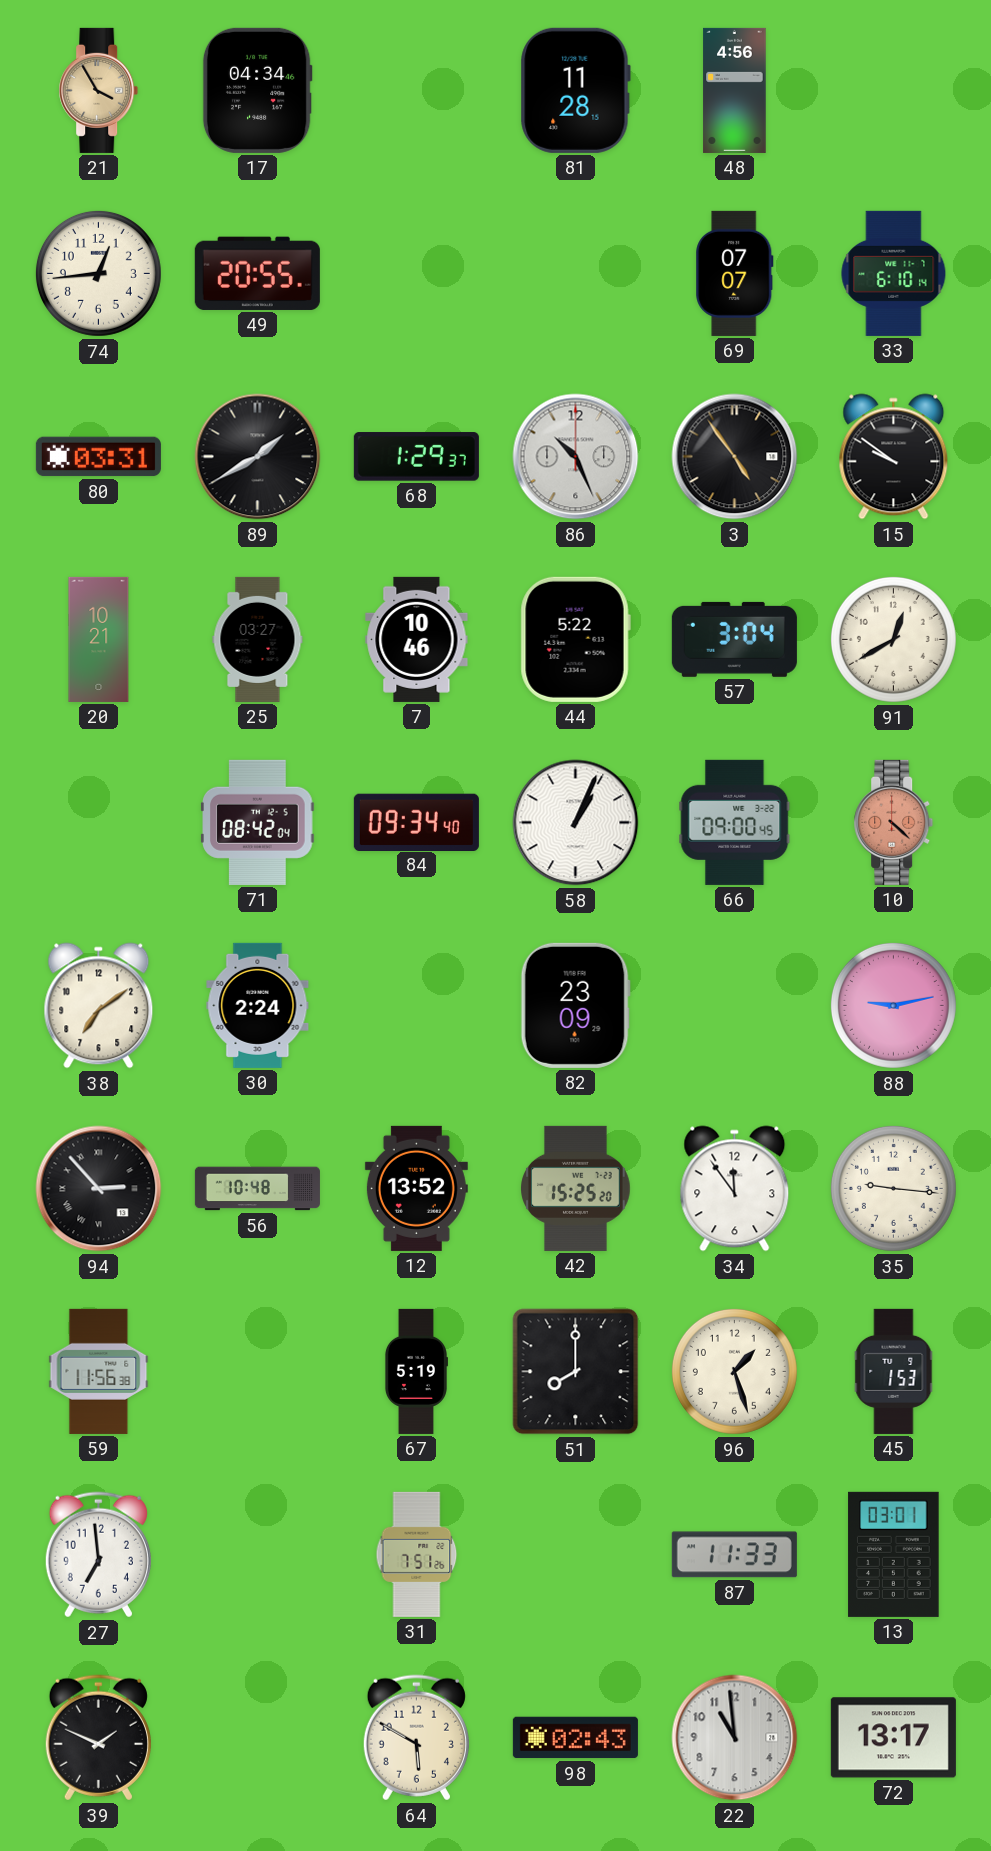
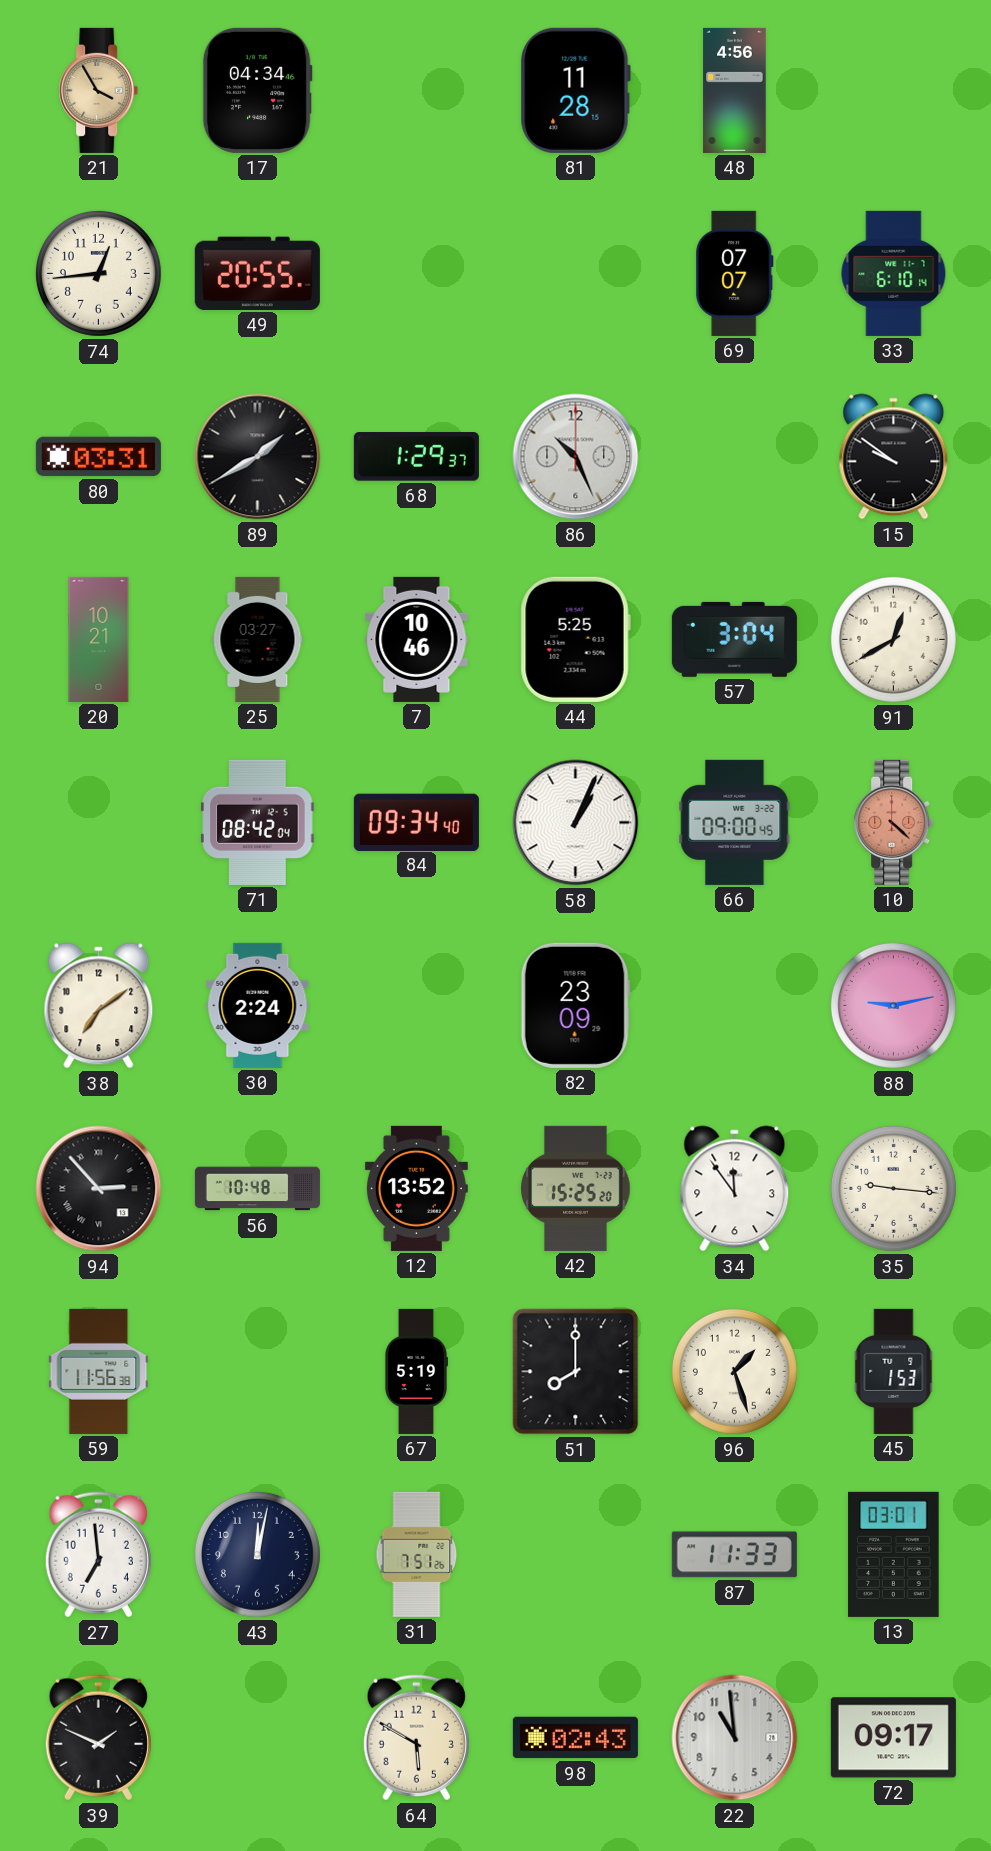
3: 4:54 -> none (735, 457)
44: 5:22 -> 5:25 (575, 639)
43: none -> 12:02 (257, 1554)
72: 13:17 -> 09:17 (893, 1738)
